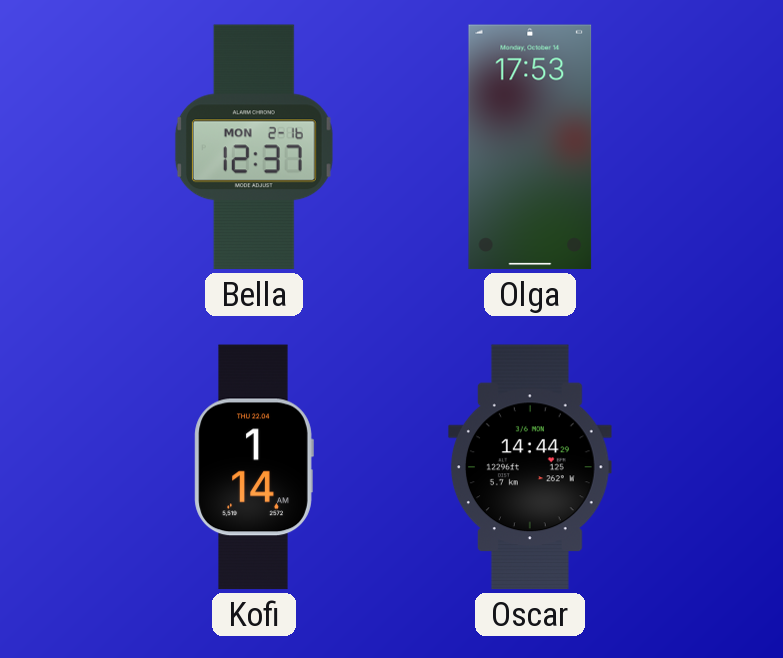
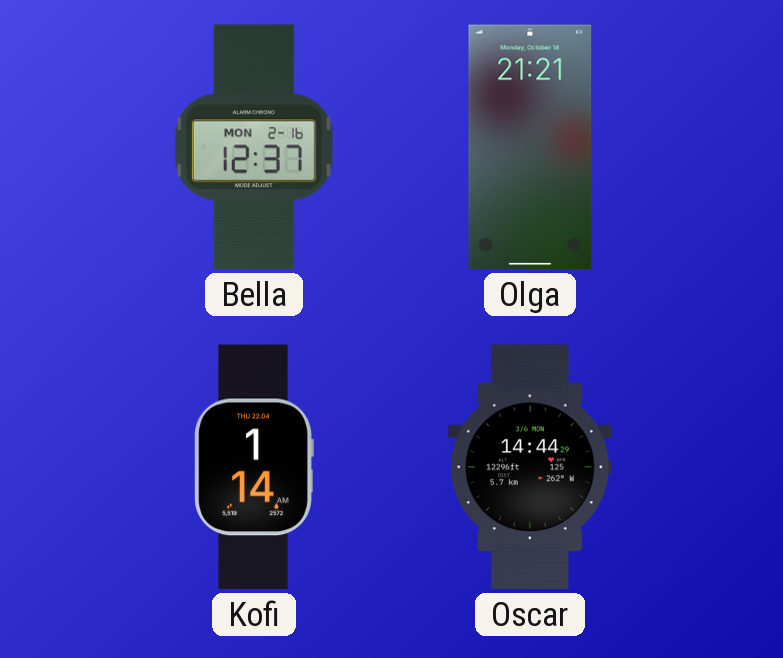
Olga: 17:53 -> 21:21 (530, 147)
